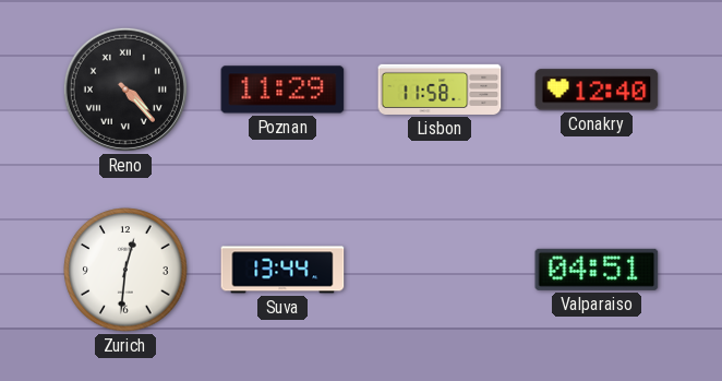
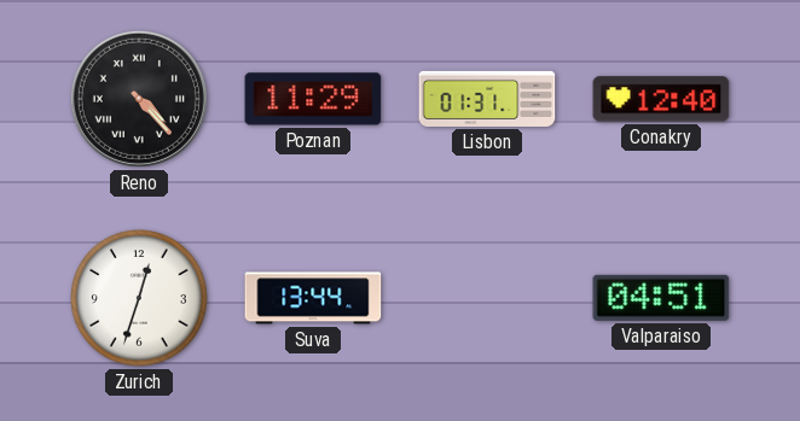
Lisbon: 11:58 -> 01:31 (487, 99)
Zurich: 12:31 -> 12:33 (139, 298)
